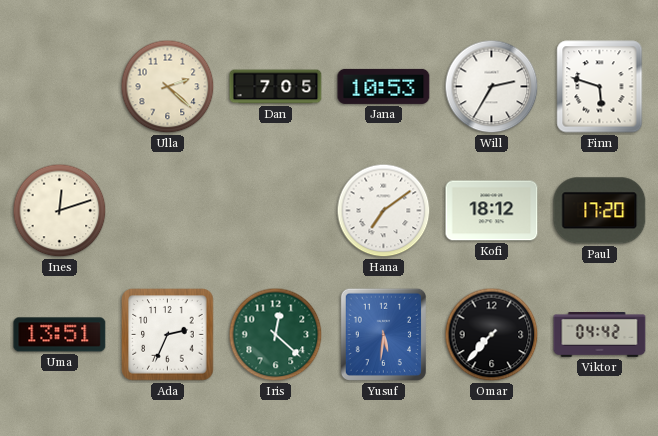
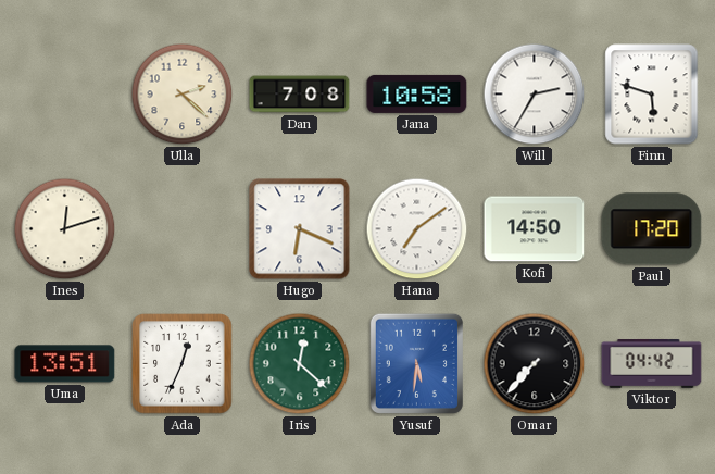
Dan: 7:05 -> 7:08 (300, 95)
Jana: 10:53 -> 10:58 (417, 93)
Hugo: none -> 6:19 (300, 229)
Kofi: 18:12 -> 14:50 (535, 229)
Ada: 2:34 -> 12:34 (183, 364)
